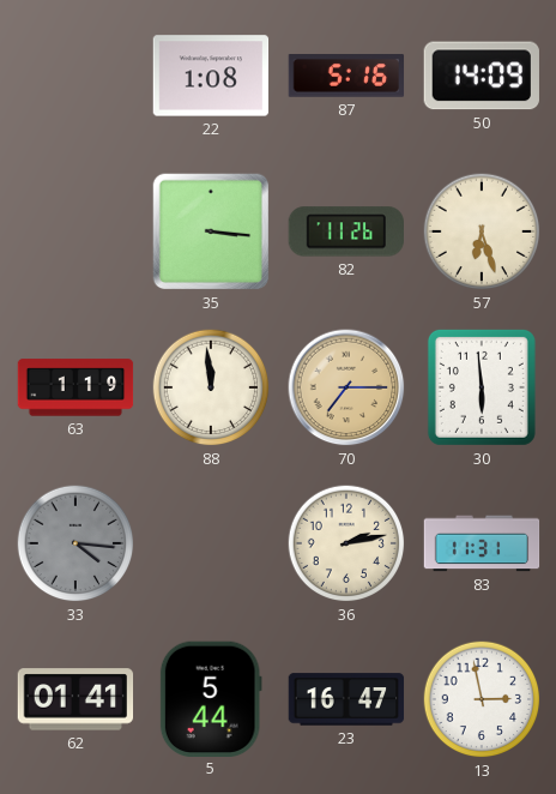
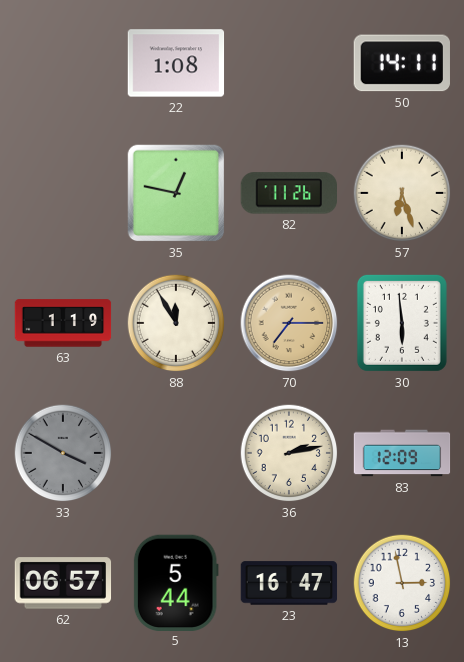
87: 5:16 -> none (346, 76)
50: 14:09 -> 14:11 (402, 63)
35: 3:16 -> 12:47 (176, 193)
88: 11:59 -> 11:55 (176, 323)
33: 4:16 -> 3:50 (63, 453)
83: 11:31 -> 12:09 (402, 453)
62: 01:41 -> 06:57 (63, 583)
